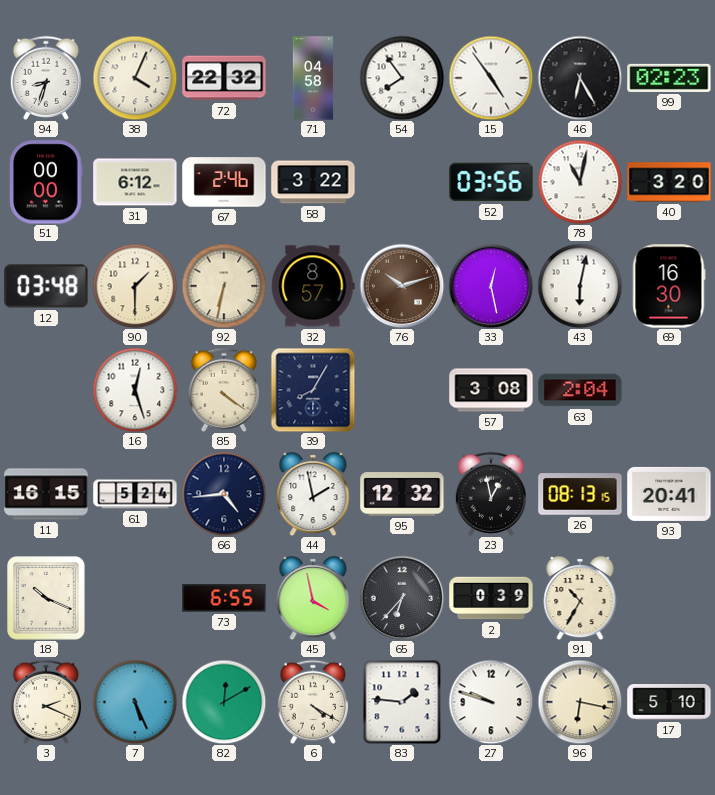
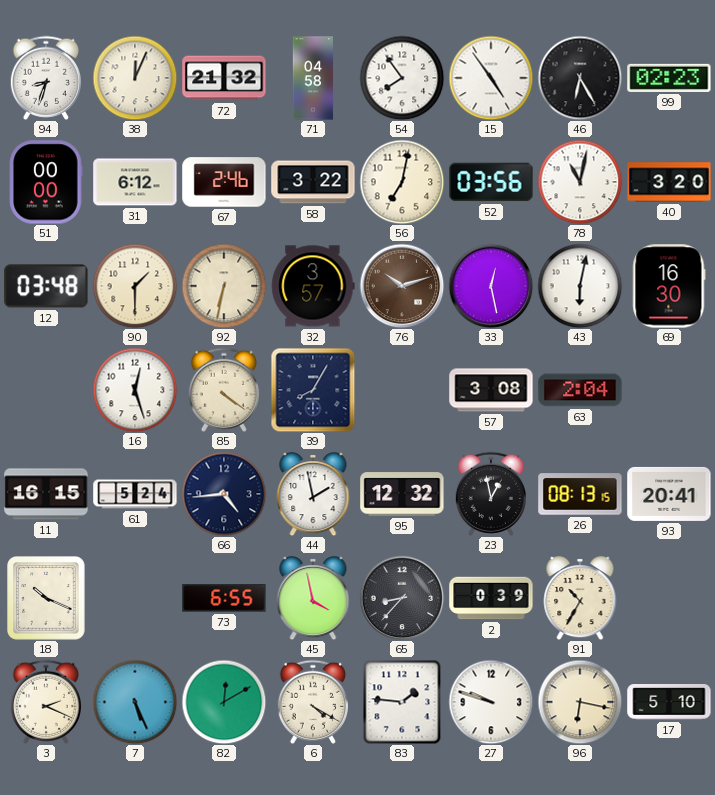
38: 4:04 -> 12:04 (135, 78)
72: 22:32 -> 21:32 (224, 78)
56: none -> 7:02 (402, 182)
32: 8:57 -> 3:57 (313, 286)
65: 6:37 -> 8:37 (402, 598)
